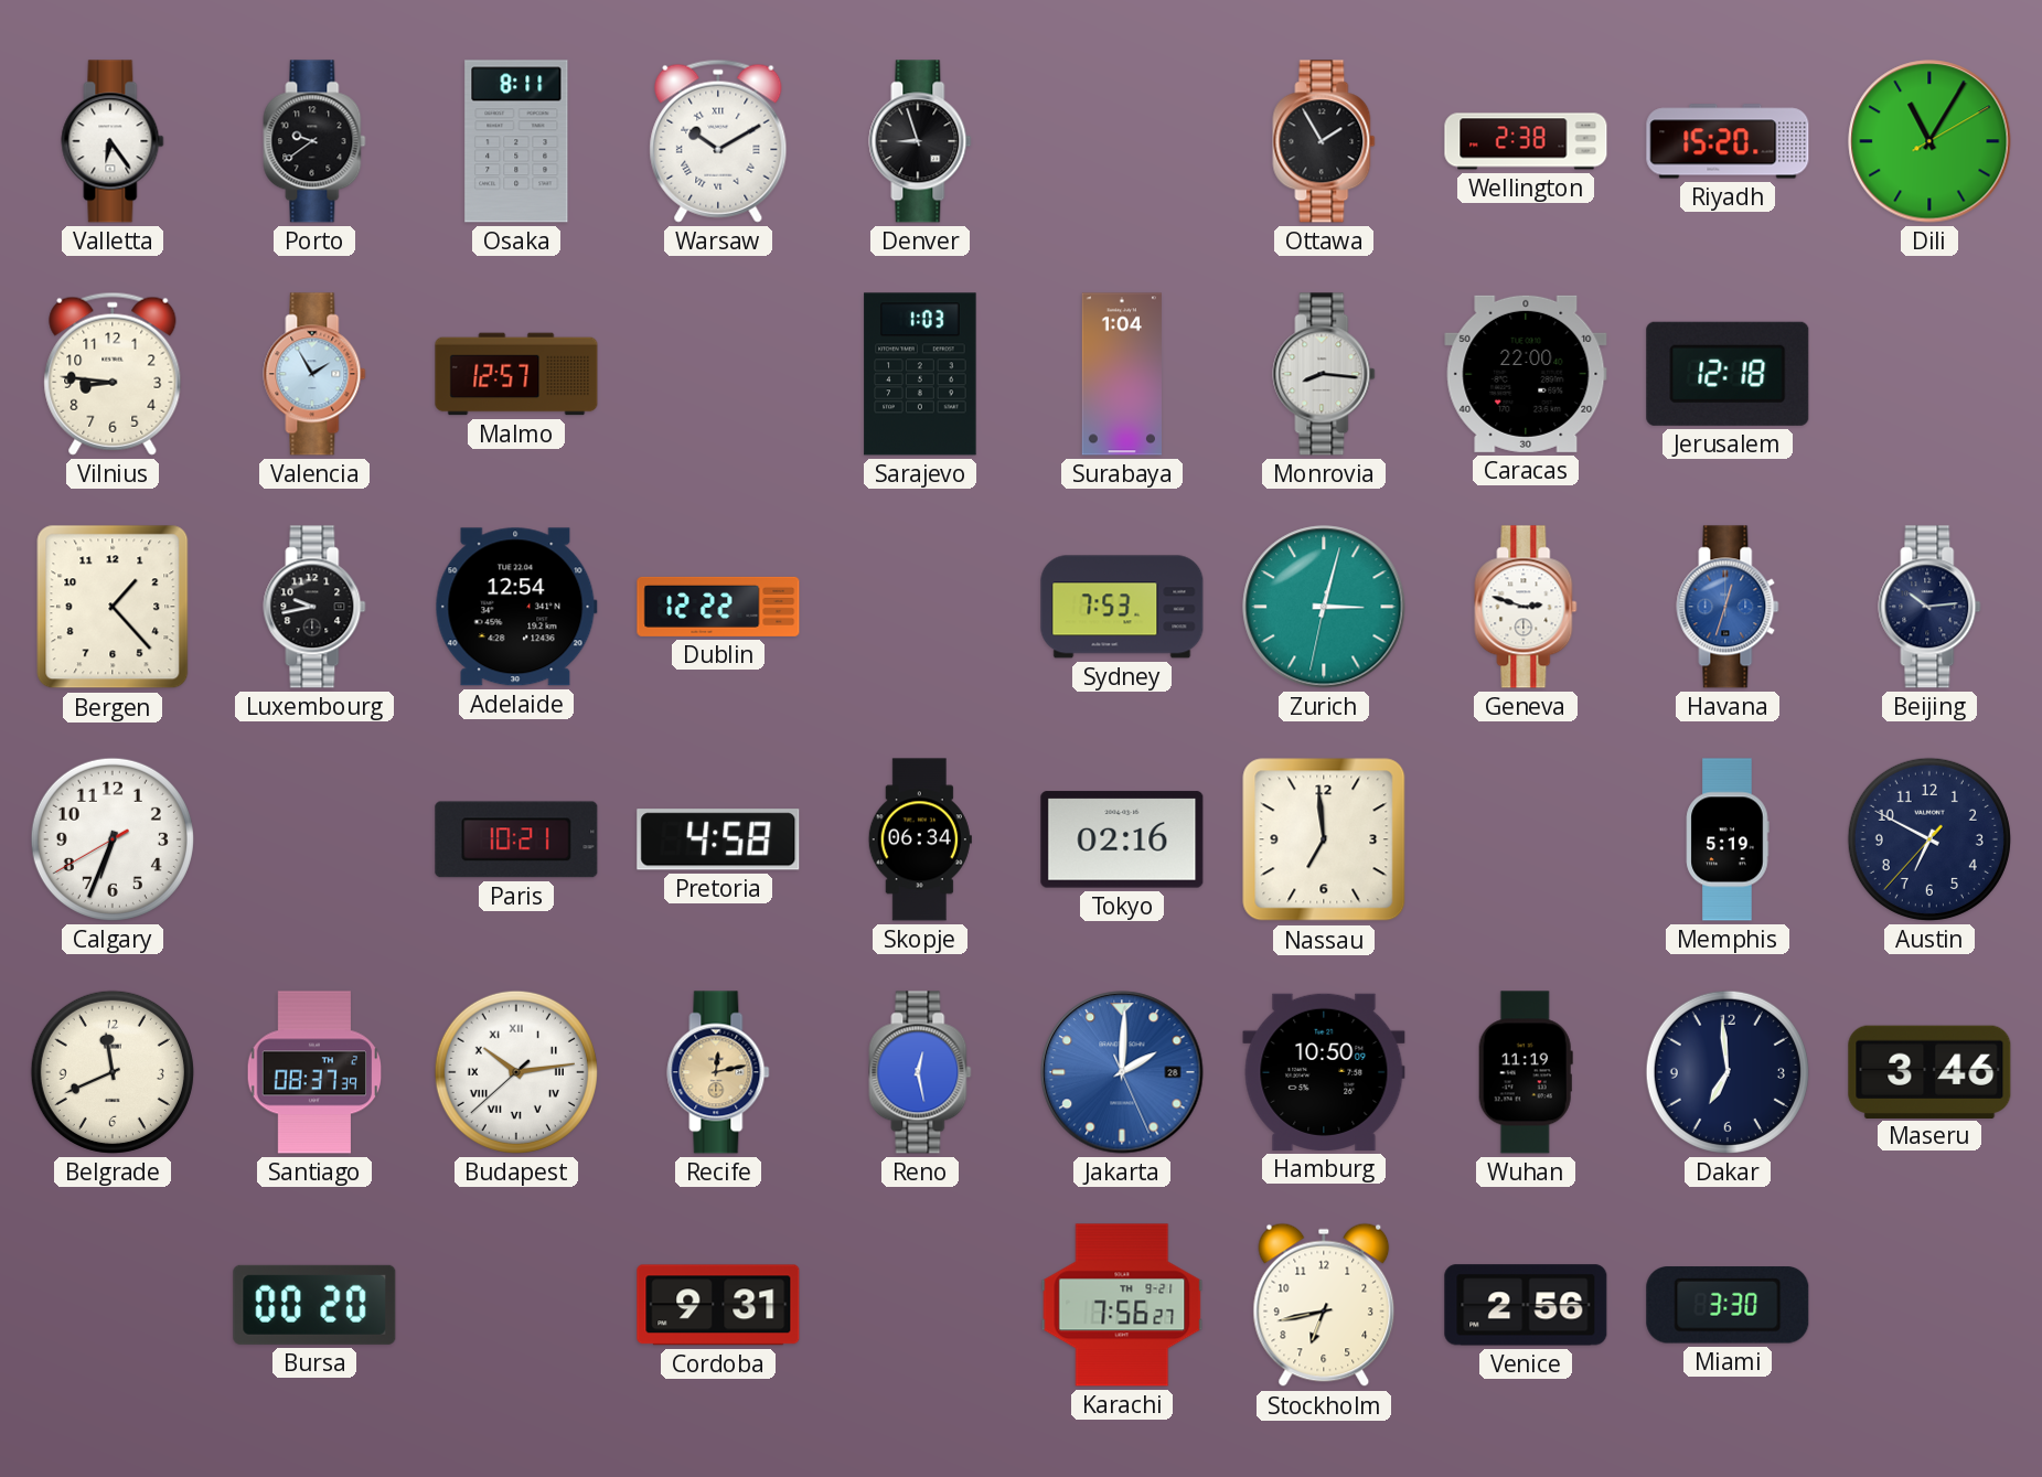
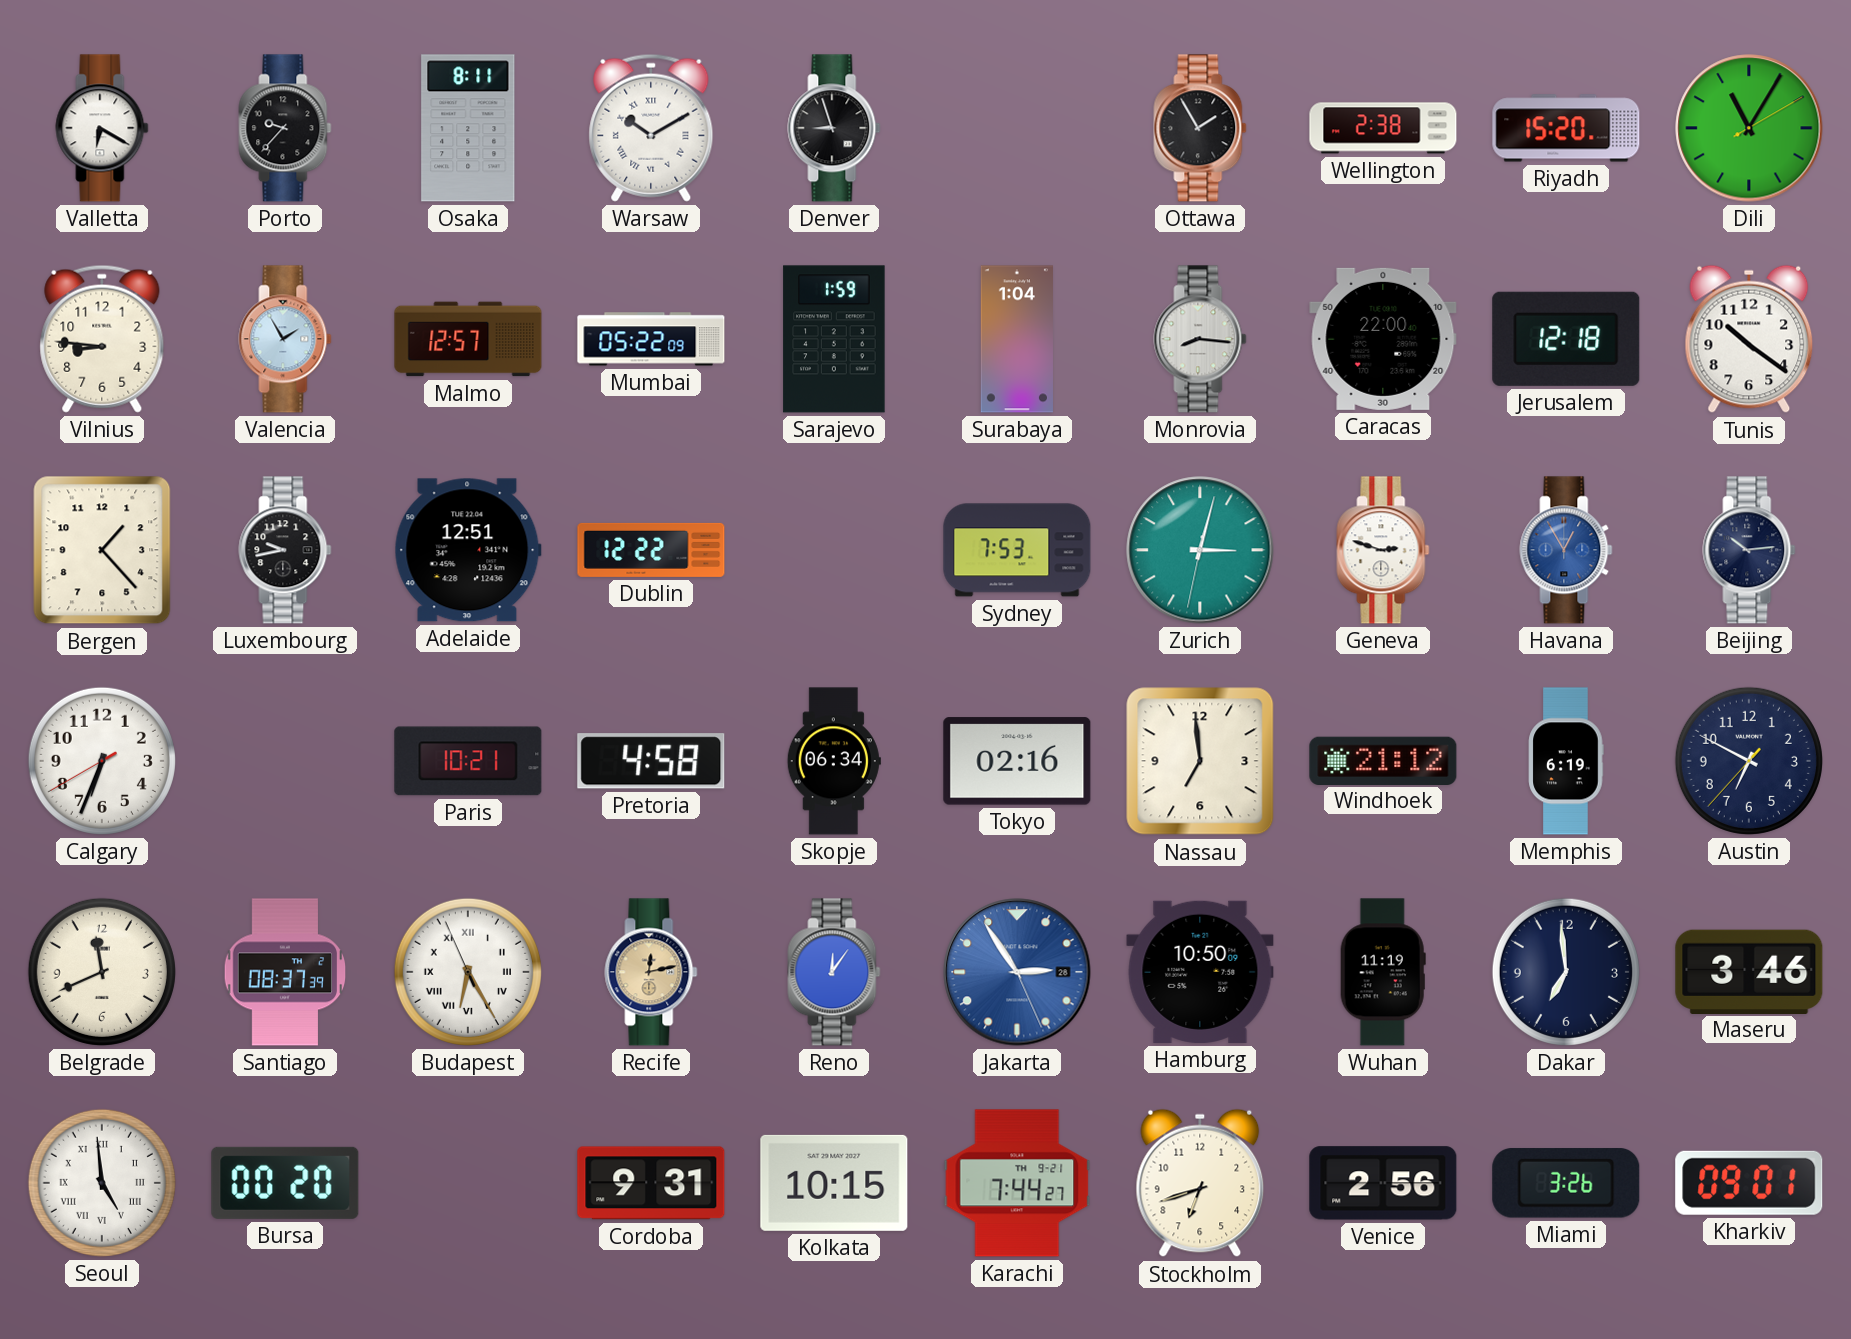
Valletta: 6:24 -> 6:20 (102, 128)
Porto: 9:39 -> 9:37 (285, 128)
Mumbai: none -> 05:22 (651, 339)
Sarajevo: 1:03 -> 1:59 (834, 339)
Tunis: none -> 10:21 (1749, 339)
Adelaide: 12:54 -> 12:51 (468, 550)
Havana: 12:33 -> 12:55 (1566, 550)
Windhoek: none -> 21:12 (1383, 760)
Memphis: 5:19 -> 6:19 (1566, 761)
Budapest: 10:13 -> 6:24 (468, 972)
Reno: 12:28 -> 12:06 (834, 972)
Jakarta: 2:00 -> 2:54 (1017, 972)
Seoul: none -> 4:59 (102, 1183)
Kolkata: none -> 10:15 (834, 1183)
Karachi: 7:56 -> 7:44 (1017, 1183)
Stockholm: 6:43 -> 6:42 (1200, 1183)
Miami: 3:30 -> 3:26 (1566, 1183)
Kharkiv: none -> 09:01 (1749, 1183)
